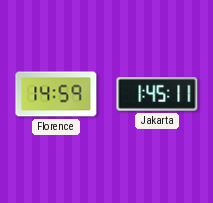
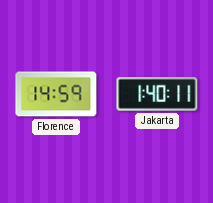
Jakarta: 1:45 -> 1:40 (157, 95)
